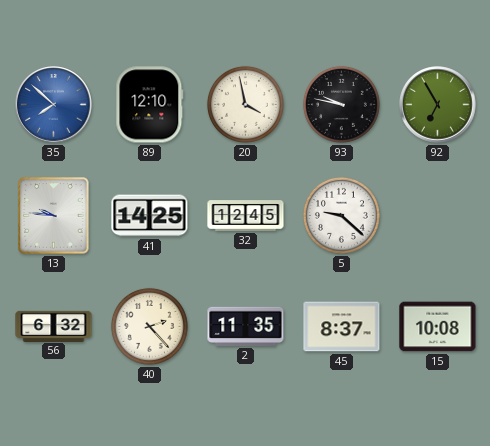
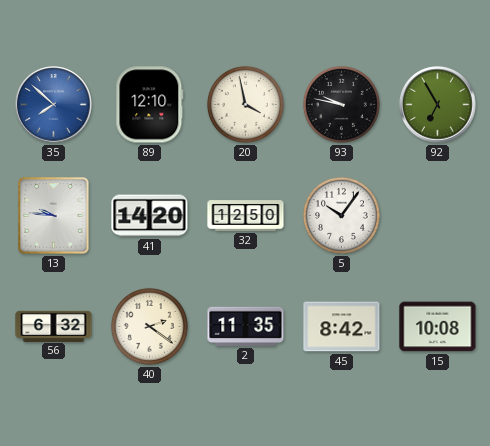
41: 14:25 -> 14:20 (150, 216)
32: 12:45 -> 12:50 (246, 216)
5: 9:22 -> 10:06 (341, 215)
40: 2:23 -> 2:21 (149, 326)
45: 8:37 -> 8:42 (342, 327)
